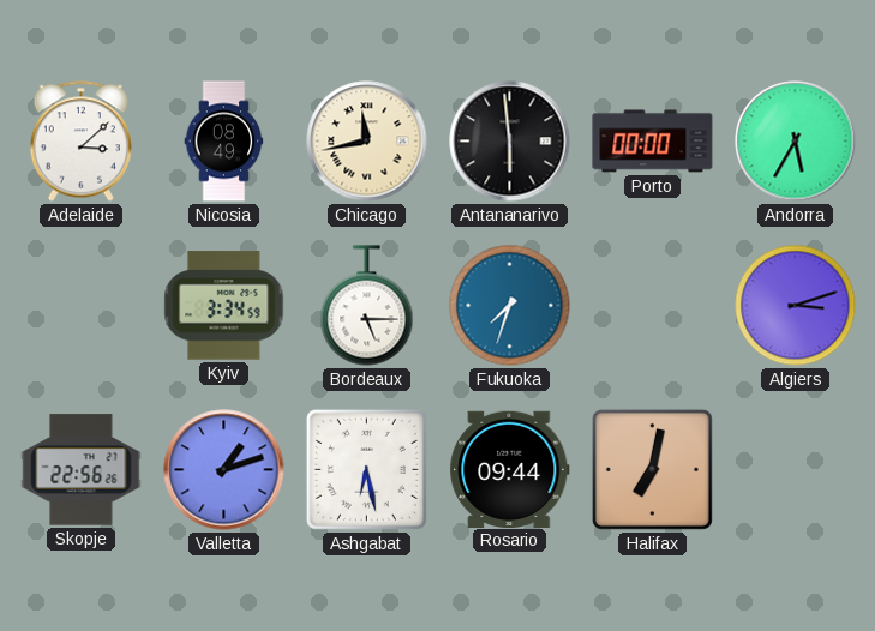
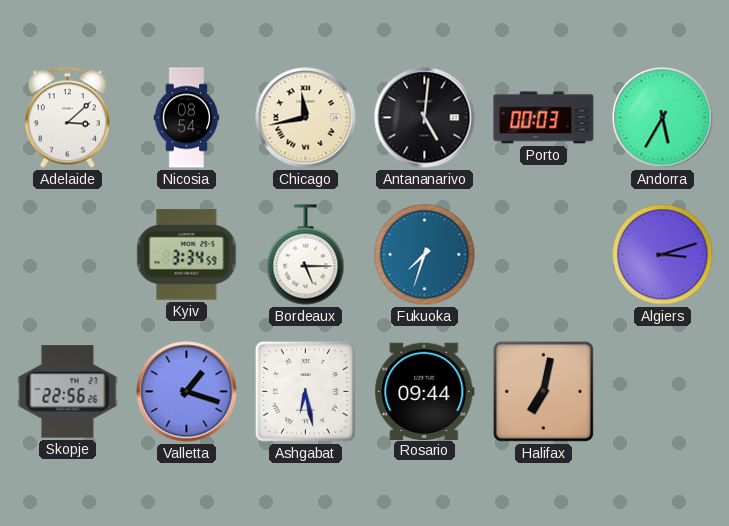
Nicosia: 08:49 -> 08:54 (187, 118)
Antananarivo: 5:59 -> 5:01 (425, 118)
Porto: 00:00 -> 00:03 (544, 118)
Valletta: 1:12 -> 1:18 (187, 392)
